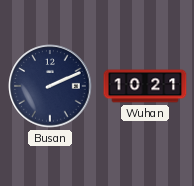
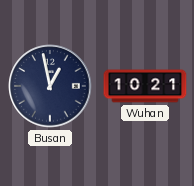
Busan: 2:11 -> 12:58 (50, 86)
